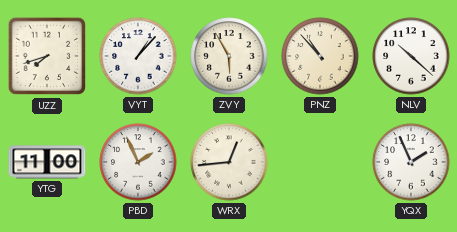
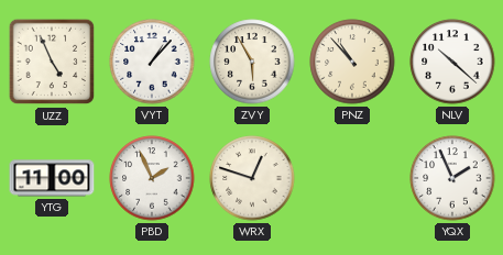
UZZ: 7:42 -> 4:56 (52, 62)
WRX: 12:44 -> 12:48 (252, 178)
